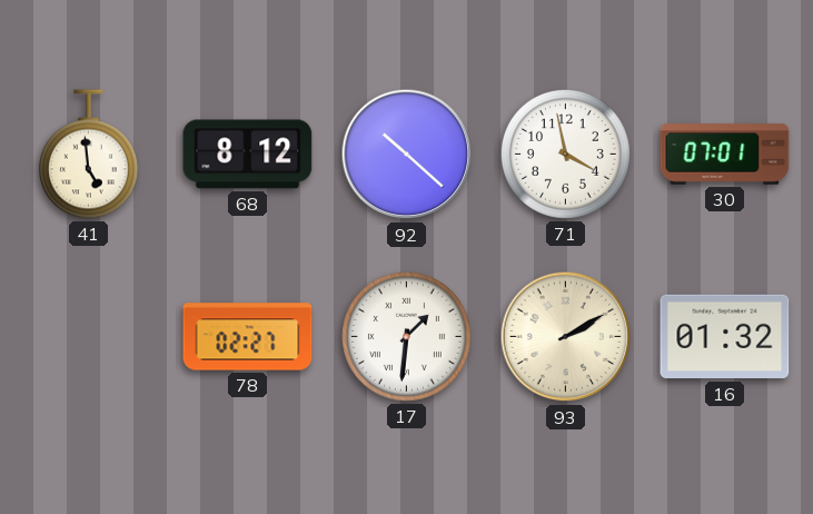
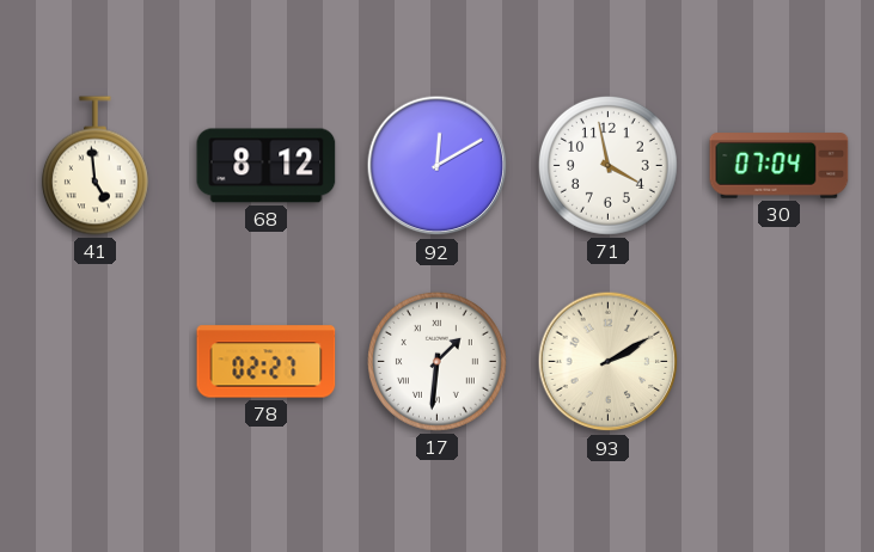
92: 10:22 -> 12:10 (438, 166)
30: 07:01 -> 07:04 (780, 166)
16: 01:32 -> none (725, 337)
